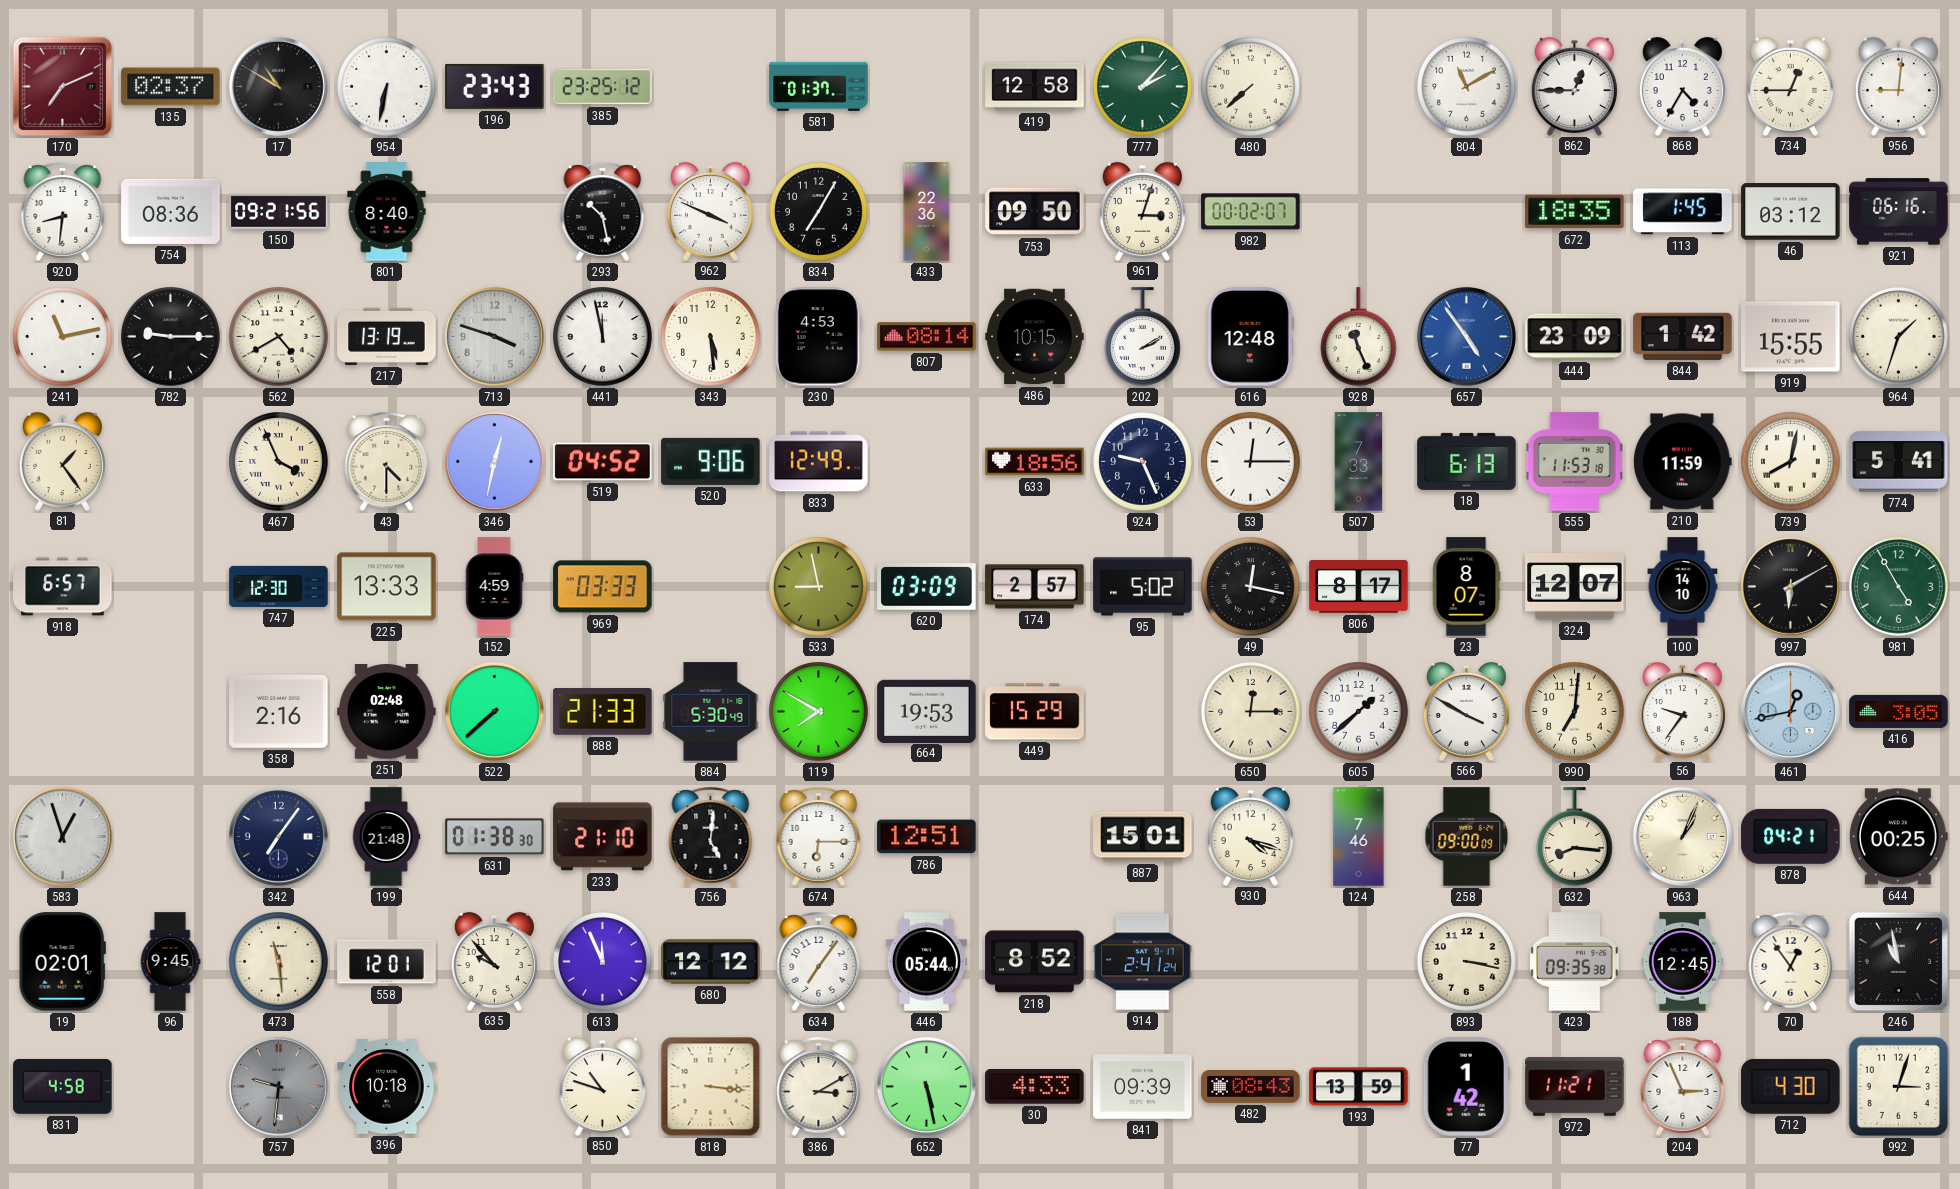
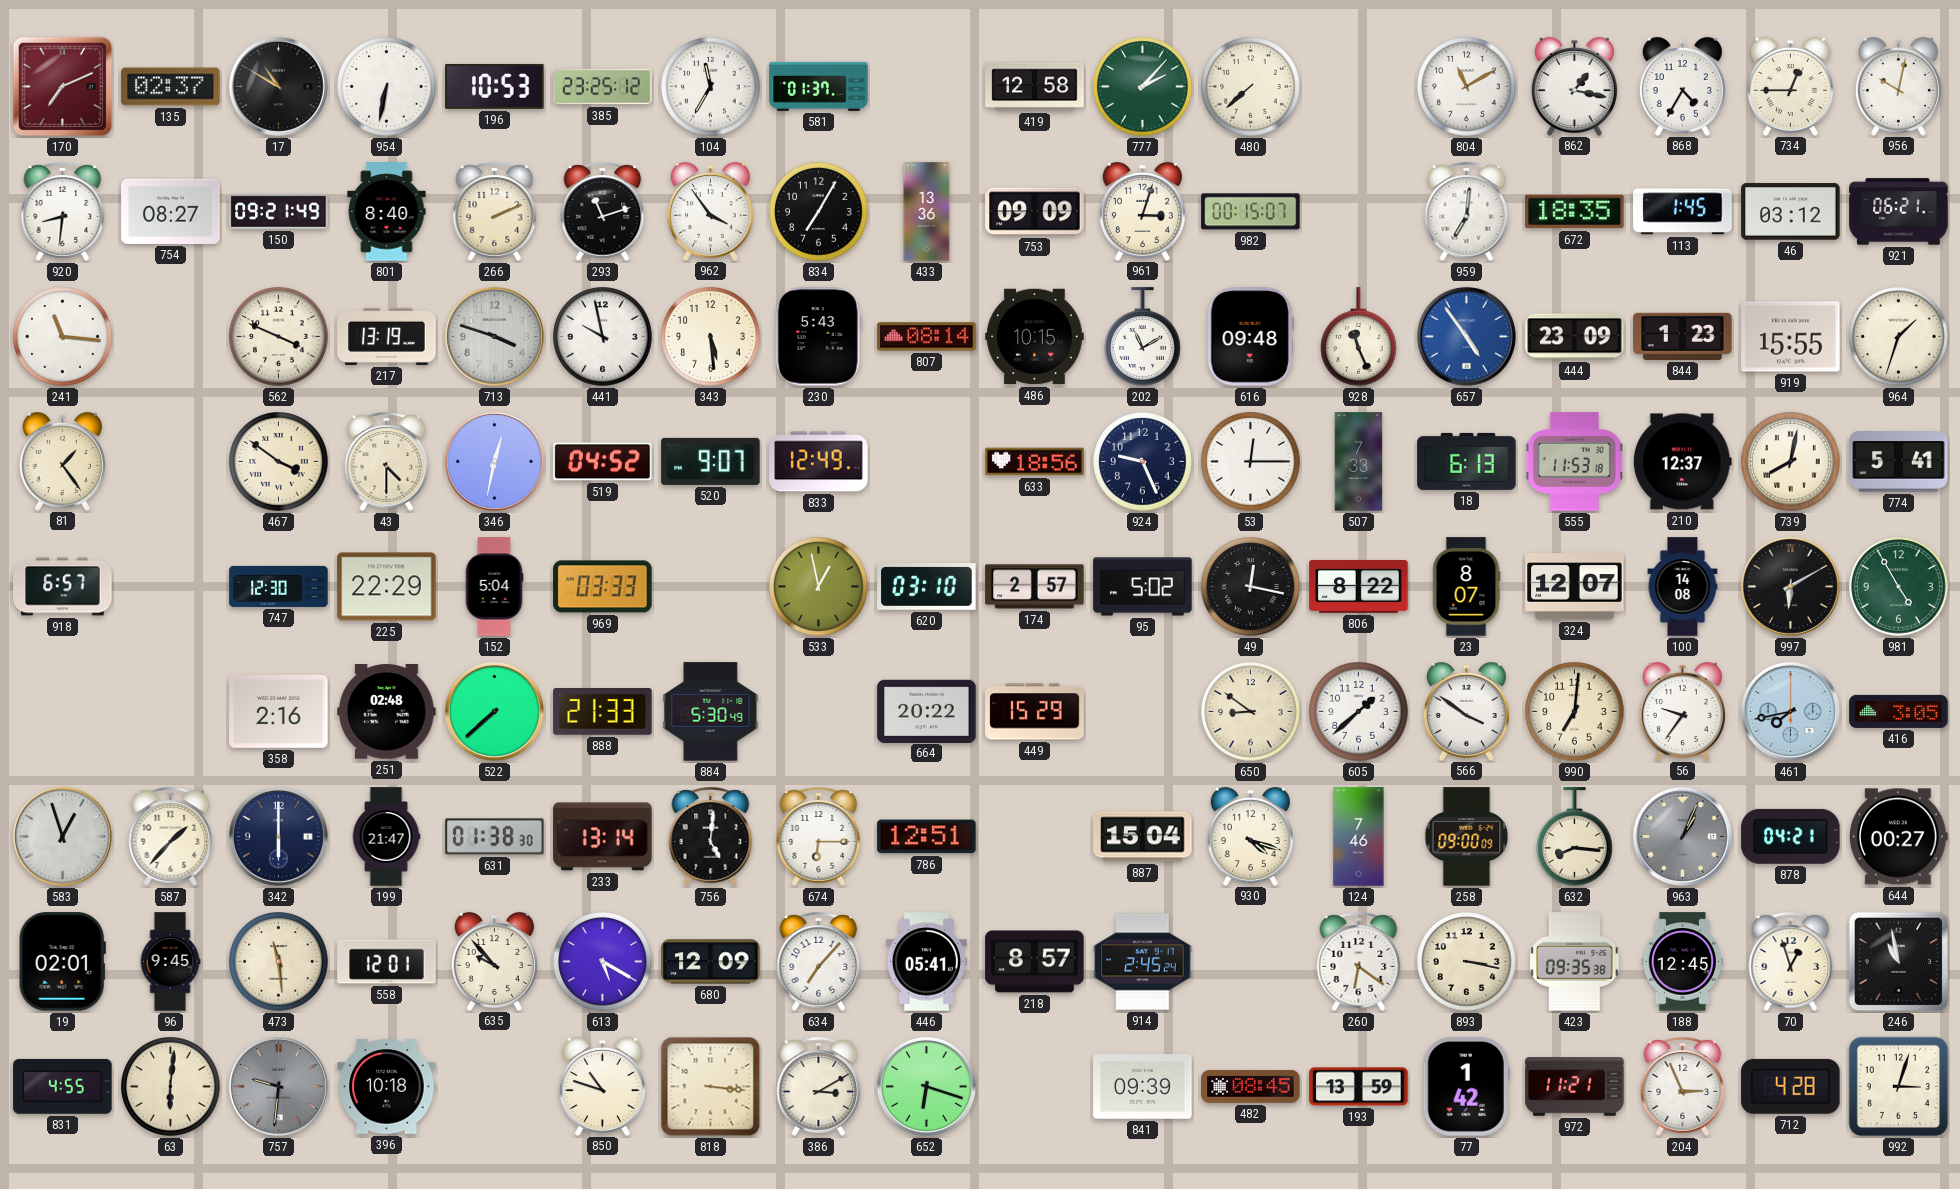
196: 23:43 -> 10:53 (495, 86)
104: none -> 11:35 (711, 87)
862: 12:45 -> 1:17 (1574, 86)
956: 9:01 -> 10:02 (1898, 86)
754: 08:36 -> 08:27 (171, 211)
150: 09:21:56 -> 09:21:49 (279, 212)
266: none -> 2:11 (495, 211)
293: 10:28 -> 11:12 (603, 211)
962: 3:49 -> 3:54 (710, 211)
433: 22:36 -> 13:36 (927, 212)
753: 09:50 -> 09:09 (1035, 212)
982: 00:02 -> 00:15 (1251, 212)
959: none -> 7:01 (1467, 211)
921: 06:16 -> 06:21 (1899, 212)
241: 11:13 -> 11:16 (63, 337)
782: 9:15 -> none (171, 337)
562: 4:40 -> 3:49 (279, 337)
441: 11:58 -> 9:58 (603, 337)
230: 4:53 -> 5:43 (818, 337)
202: 2:10 -> 11:10 (1143, 337)
616: 12:48 -> 09:48 (1250, 337)
844: 1:42 -> 1:23 (1683, 336)
467: 3:56 -> 3:51 (279, 462)
520: 9:06 -> 9:07 (711, 461)
210: 11:59 -> 12:37 (1682, 462)
225: 13:33 -> 22:29 (387, 587)
152: 4:59 -> 5:04 (494, 587)
533: 8:58 -> 12:58 (819, 587)
620: 03:09 -> 03:10 (927, 587)
806: 8:17 -> 8:22 (1359, 586)
100: 14:10 -> 14:08 (1683, 587)
119: 7:50 -> none (819, 712)
664: 19:53 -> 20:22 (927, 711)
650: 12:15 -> 8:51 (1251, 712)
566: 3:50 -> 3:51 (1466, 711)
461: 12:43 -> 7:43 (1790, 711)
587: none -> 1:37 (171, 836)
342: 7:06 -> 6:00 (278, 836)
199: 21:48 -> 21:47 (386, 837)
233: 21:10 -> 13:14 (603, 837)
887: 15:01 -> 15:04 (1143, 837)
963 dial: cream -> grey (1682, 836)
644: 00:25 -> 00:27 (1898, 837)
613: 11:56 -> 5:20 (603, 962)
680: 12:12 -> 12:09 (711, 962)
634: 7:06 -> 7:07 (819, 961)
446: 05:44 -> 05:41 (926, 962)
218: 8:52 -> 8:57 (1035, 962)
914: 2:41 -> 2:45 (1143, 962)
260: none -> 6:21 (1359, 961)
70: 12:54 -> 12:57 (1791, 961)
831: 4:58 -> 4:55 (63, 1086)
63: none -> 6:01 (171, 1087)
652: 5:28 -> 6:18 (926, 1086)
30: 4:33 -> none (1035, 1087)
482: 08:43 -> 08:45 (1251, 1086)
712: 4:30 -> 4:28 (1791, 1086)
